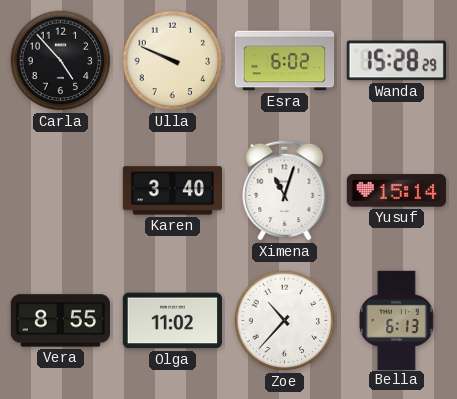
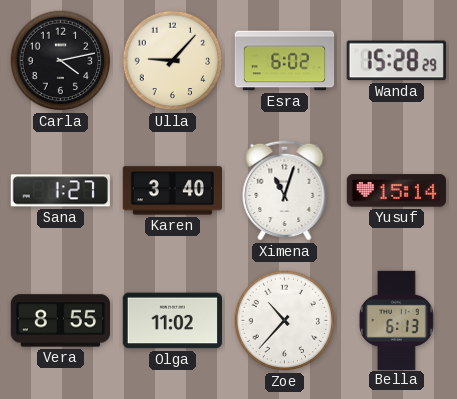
Carla: 4:53 -> 4:13 (61, 61)
Ulla: 9:49 -> 9:07 (173, 61)
Sana: none -> 1:27 (60, 191)
